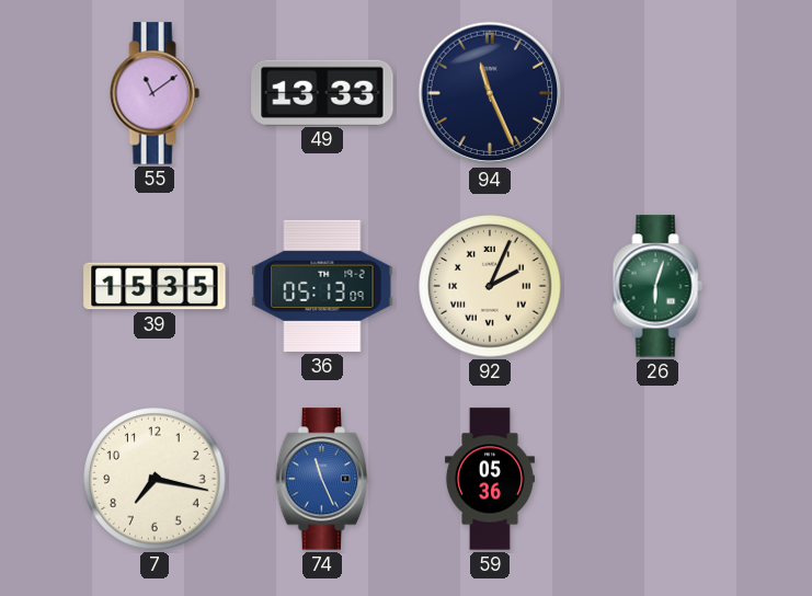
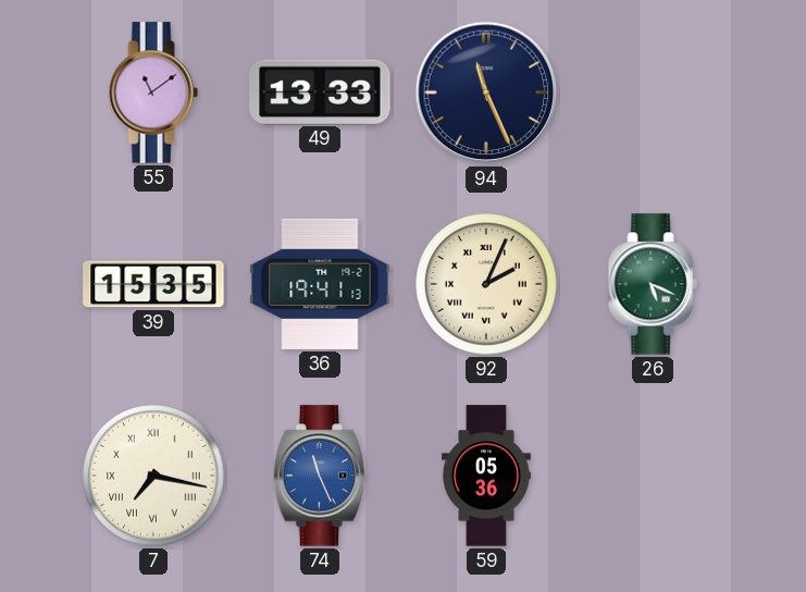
36: 05:13 -> 19:41 (320, 284)
26: 6:03 -> 5:19 (653, 284)
7 numerals: Arabic -> Roman (153, 476)
